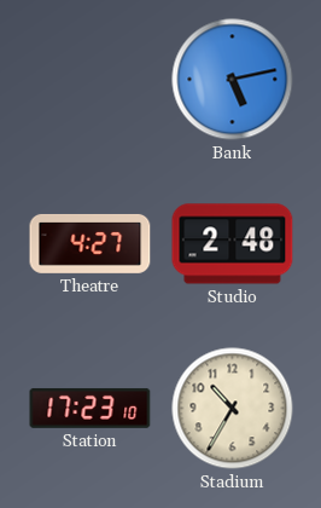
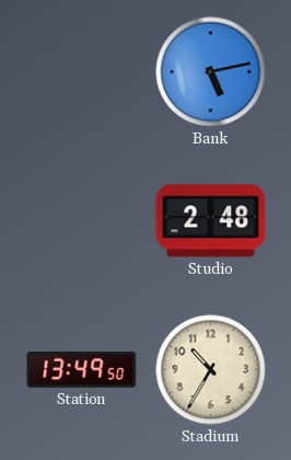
Theatre: 4:27 -> none (91, 243)
Station: 17:23 -> 13:49 (82, 369)
